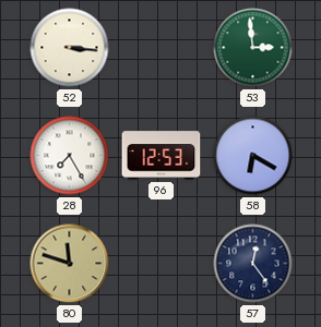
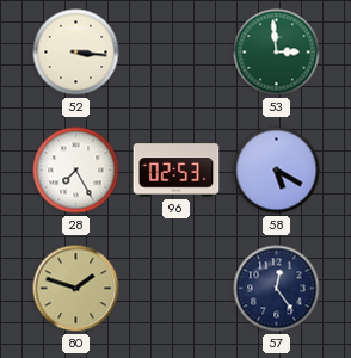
96: 12:53 -> 02:53 (177, 171)
58: 6:20 -> 5:20 (277, 171)
80: 11:48 -> 1:48 (76, 289)
